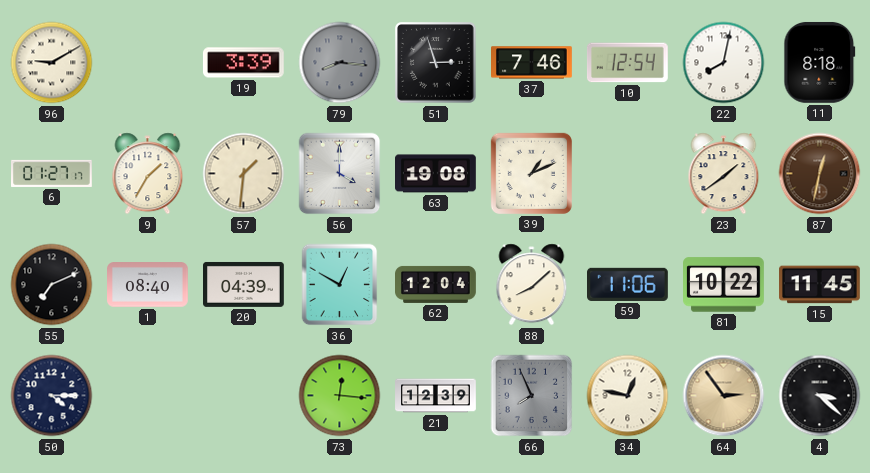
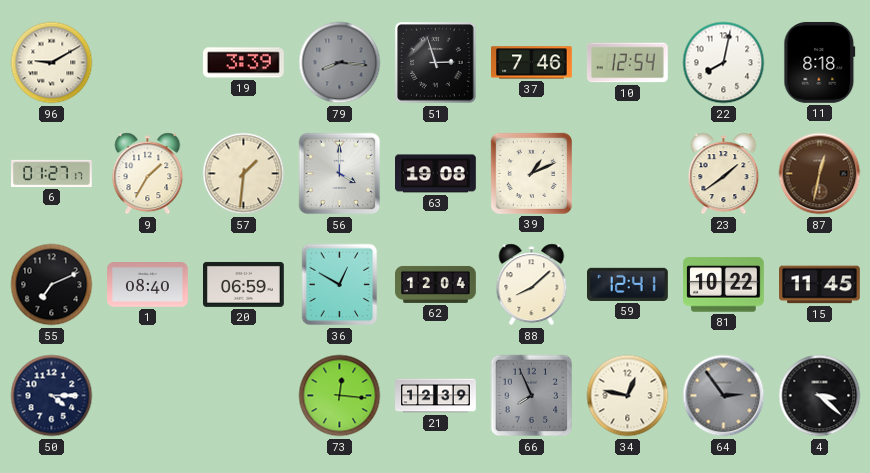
20: 04:39 -> 06:59 (244, 284)
59: 11:06 -> 12:41 (628, 284)
64 dial: champagne -> grey (724, 396)
